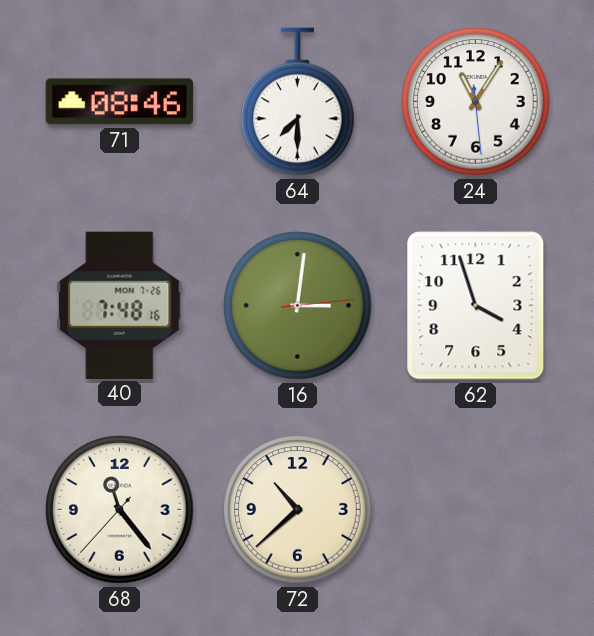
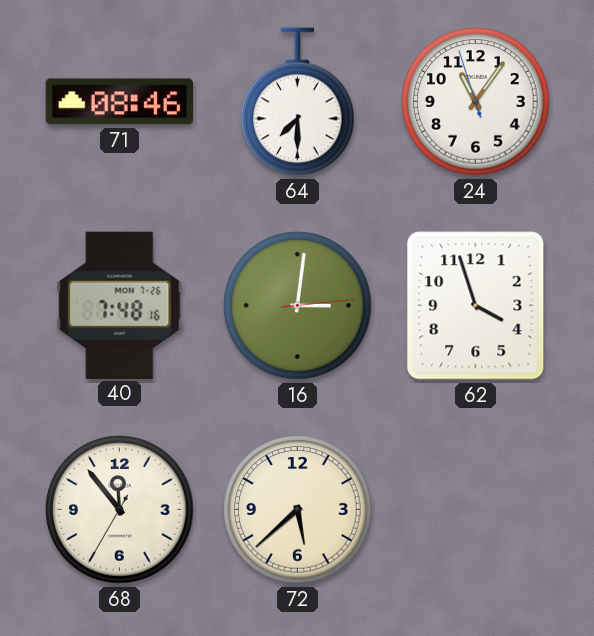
24: 11:05:29 -> 11:05:57 (476, 102)
68: 11:23 -> 11:53 (120, 510)
72: 10:38 -> 5:38 (298, 510)
